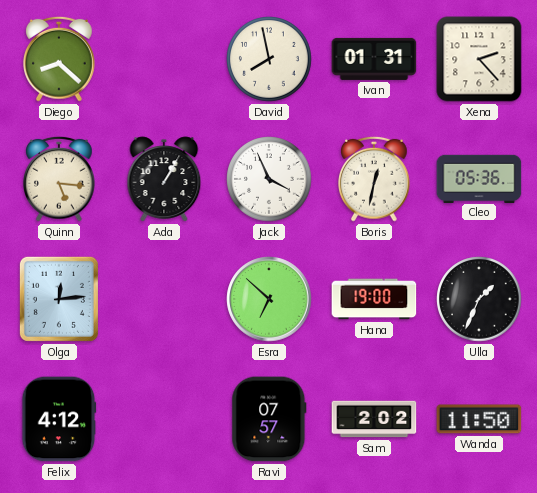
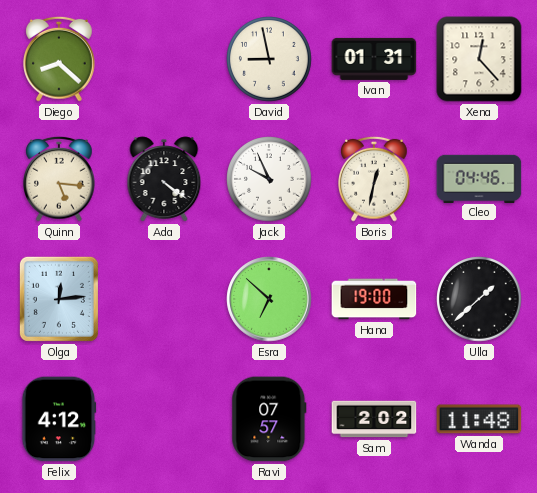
David: 7:58 -> 8:58 (269, 59)
Xena: 2:23 -> 12:23 (479, 59)
Ada: 1:05 -> 4:21 (164, 179)
Jack: 3:56 -> 9:56 (269, 179)
Cleo: 05:36 -> 04:46 (479, 178)
Ulla: 1:34 -> 1:38 (479, 299)
Wanda: 11:50 -> 11:48 (479, 419)
